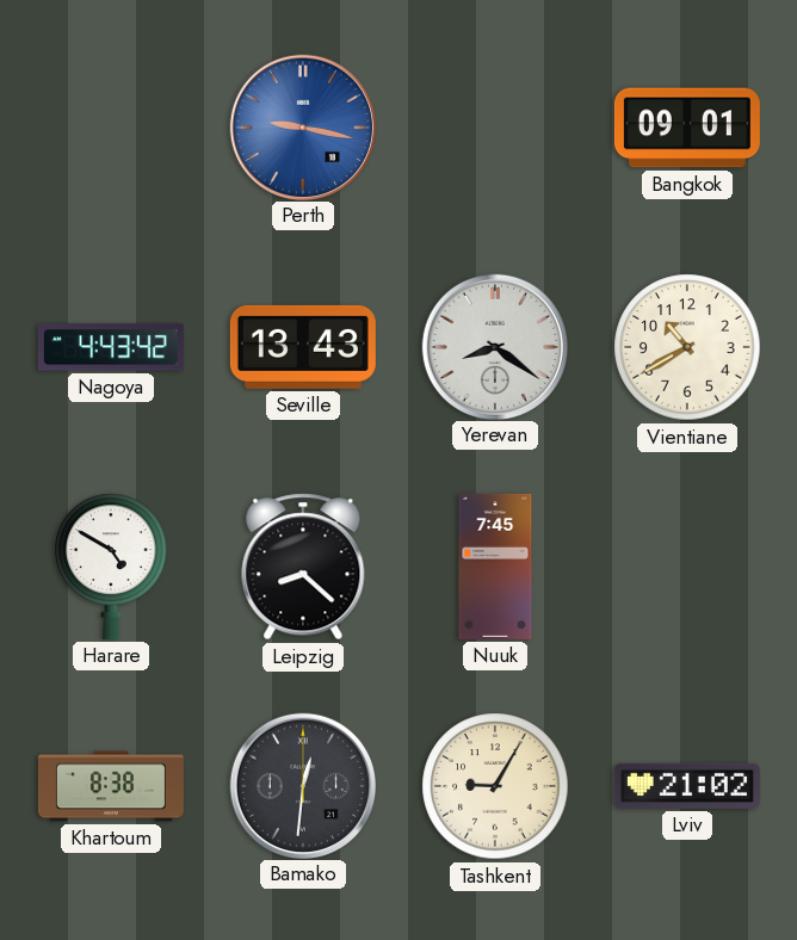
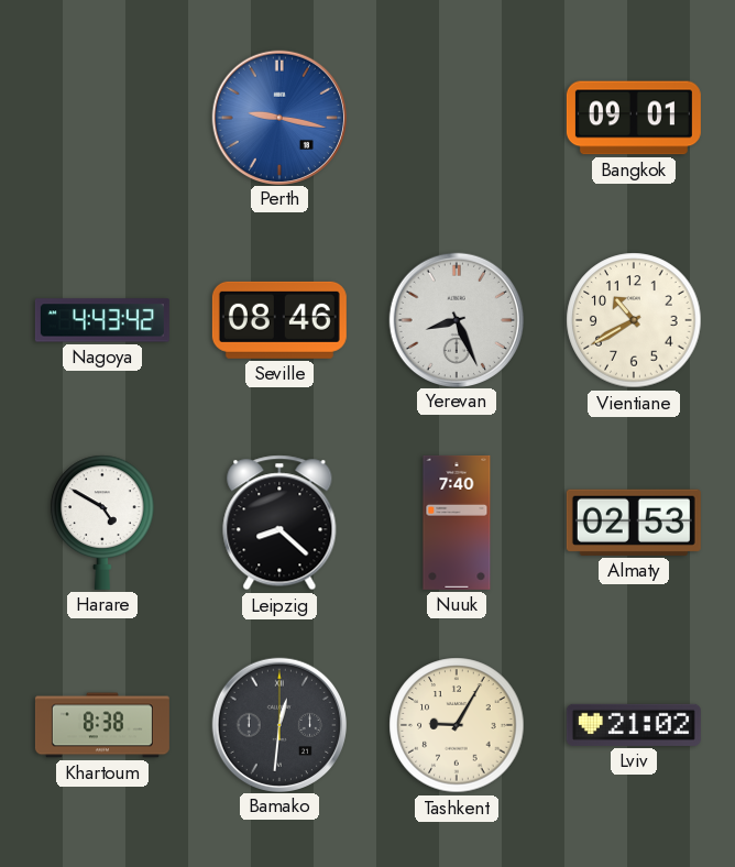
Seville: 13:43 -> 08:46 (279, 320)
Yerevan: 8:21 -> 8:26 (456, 319)
Nuuk: 7:45 -> 7:40 (457, 523)
Almaty: none -> 02:53 (634, 523)
